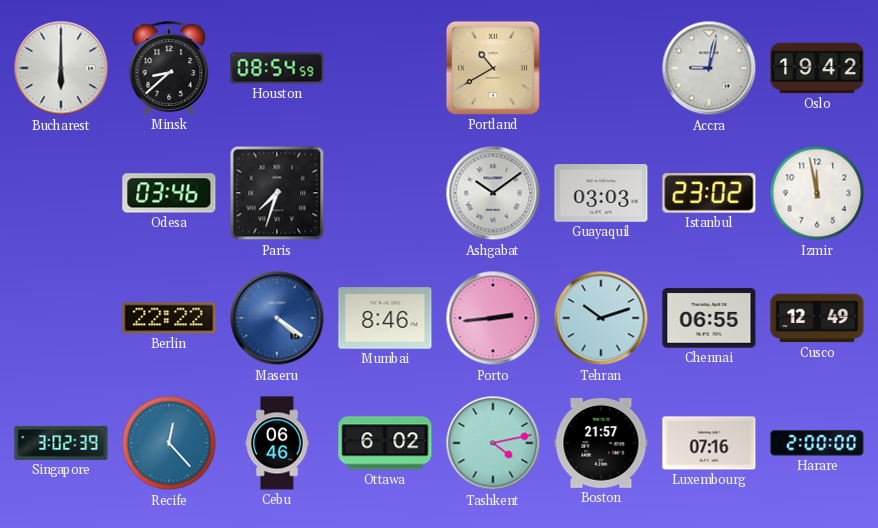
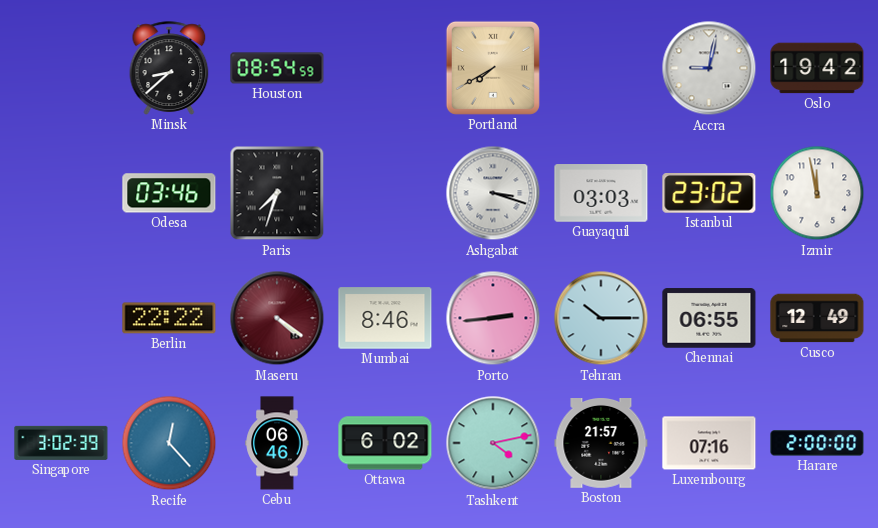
Bucharest: 6:00 -> none (61, 68)
Portland: 10:40 -> 7:40 (493, 68)
Ashgabat: 10:09 -> 3:18 (493, 193)
Maseru dial: blue -> burgundy (277, 318)
Tehran: 10:12 -> 10:15 (601, 318)
